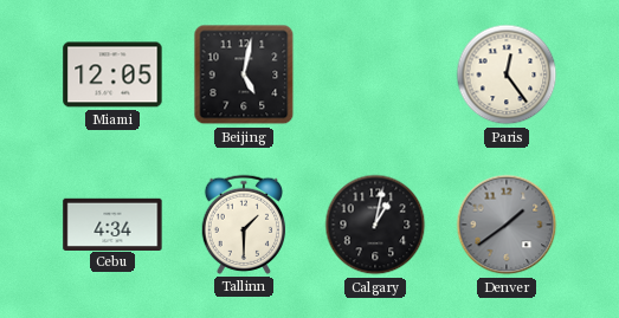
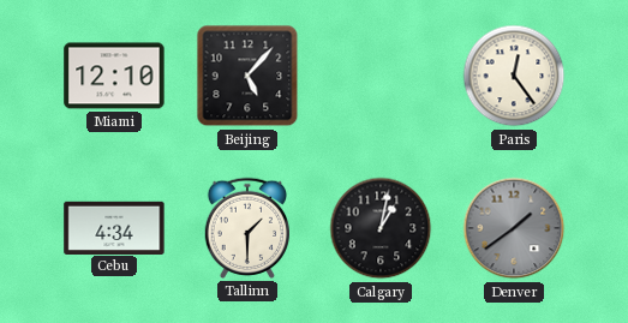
Miami: 12:05 -> 12:10 (114, 76)
Beijing: 5:02 -> 5:07 (247, 76)
